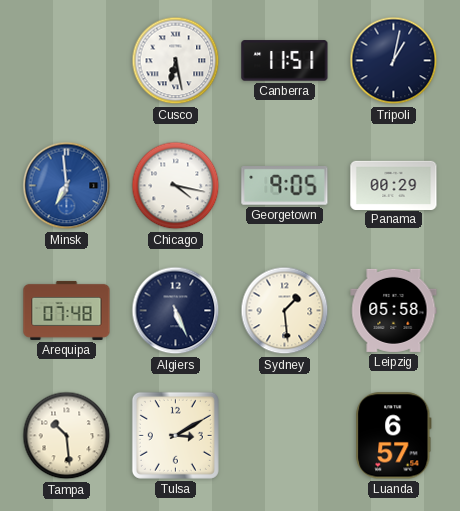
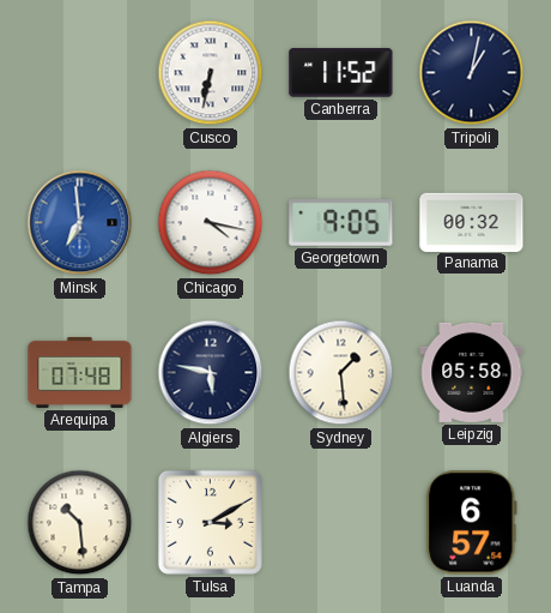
Cusco: 6:28 -> 6:32 (211, 73)
Canberra: 11:51 -> 11:52 (341, 73)
Panama: 00:29 -> 00:32 (472, 222)
Algiers: 5:26 -> 5:47 (211, 373)
